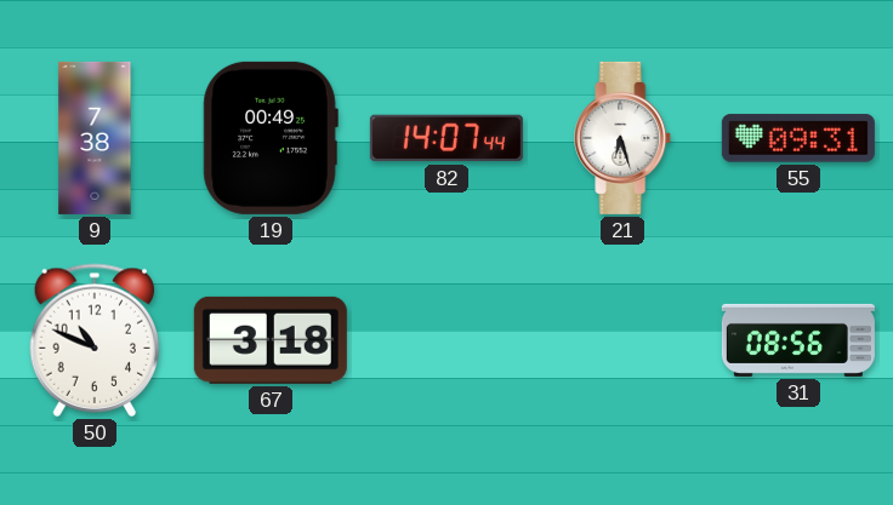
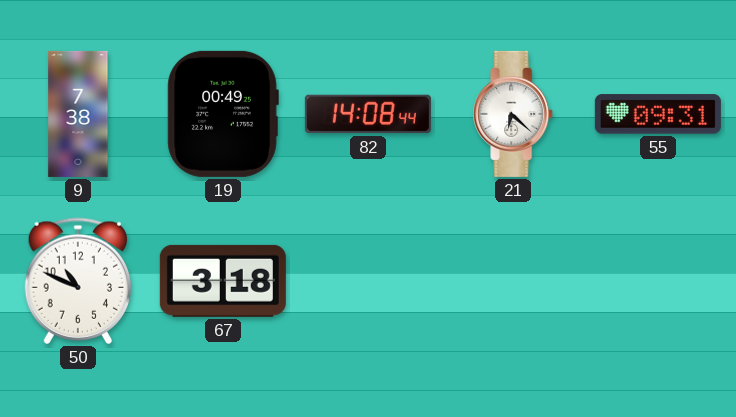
82: 14:07 -> 14:08 (368, 114)
21: 6:27 -> 6:22 (514, 114)
31: 08:56 -> none (798, 340)
